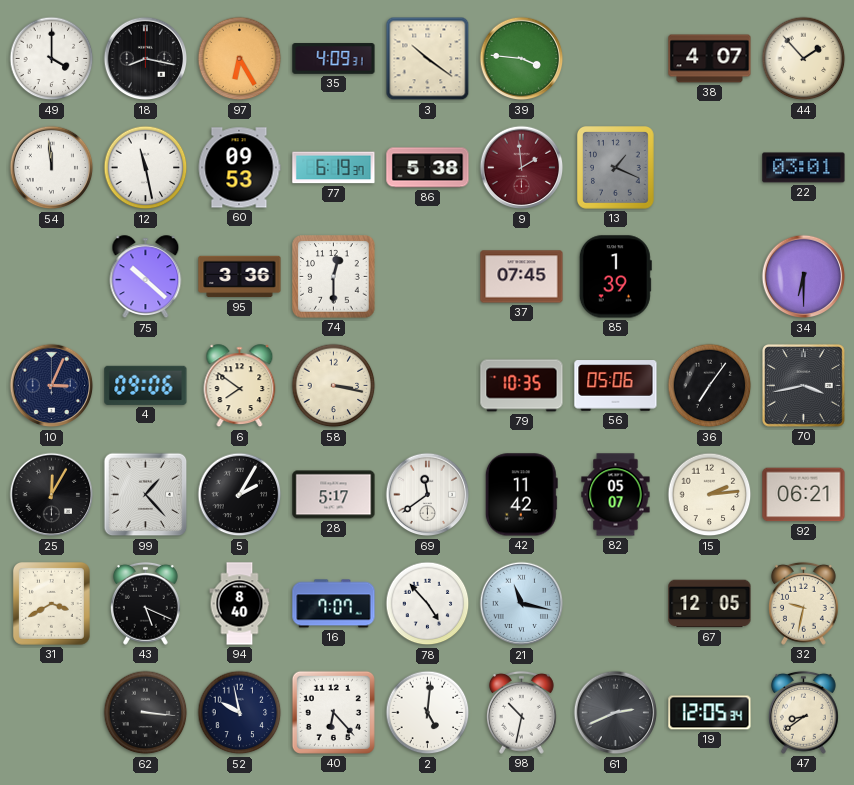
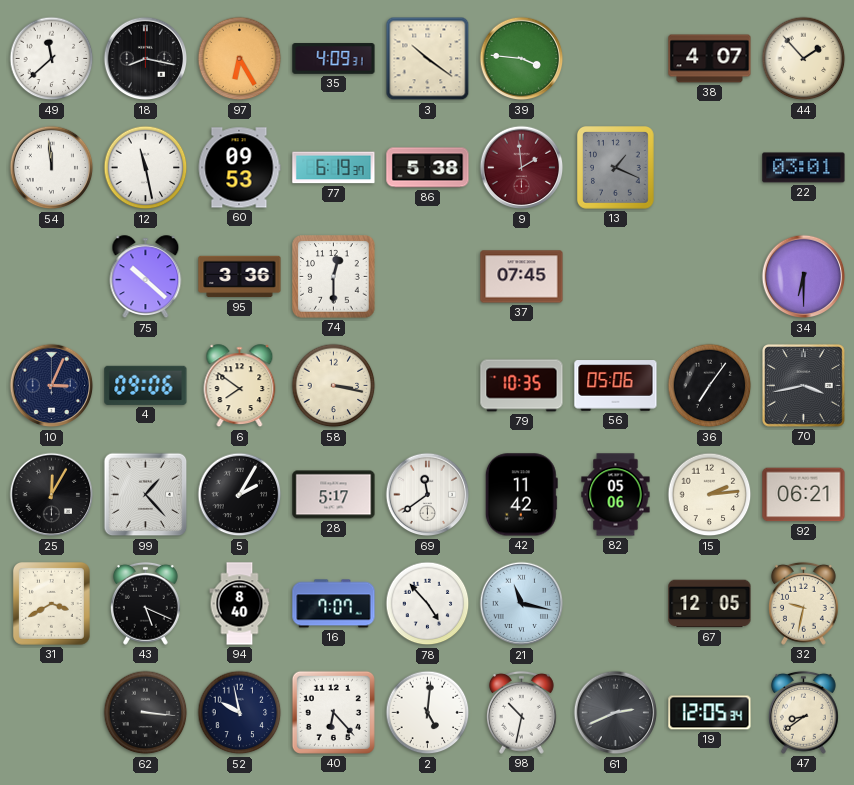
49: 4:00 -> 11:38 (52, 59)
85: 1:39 -> none (615, 277)
82: 05:07 -> 05:06 (616, 495)
